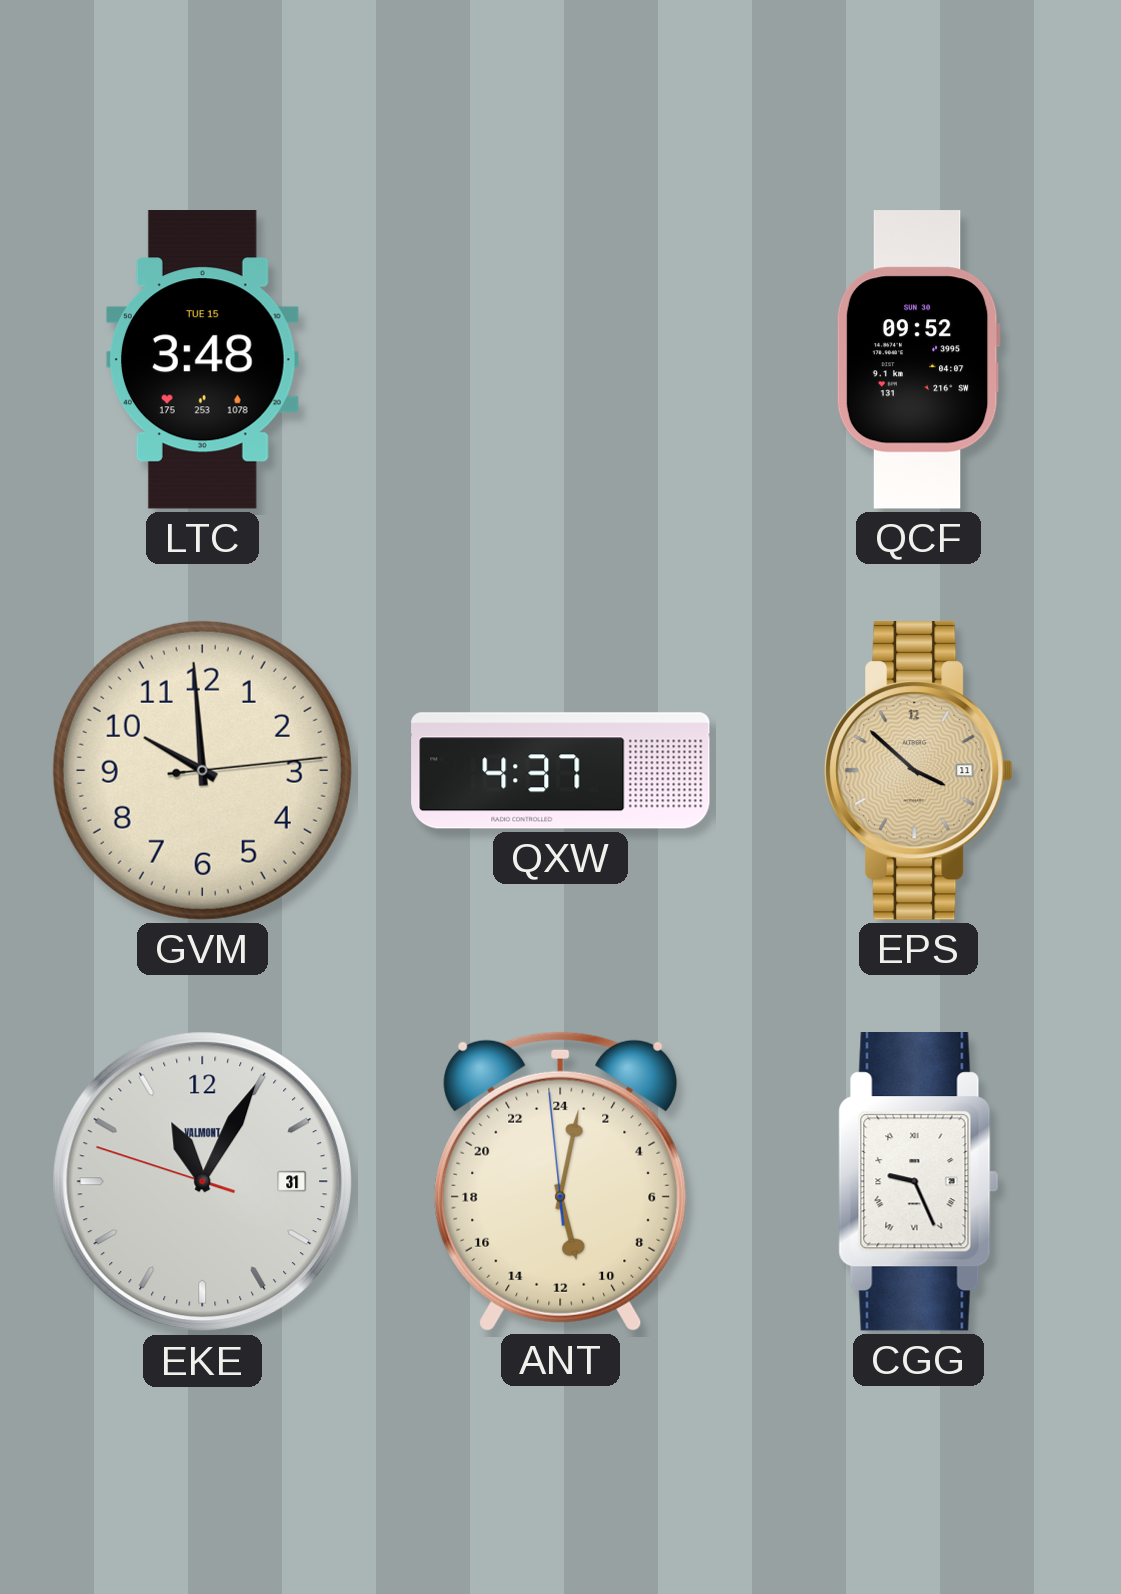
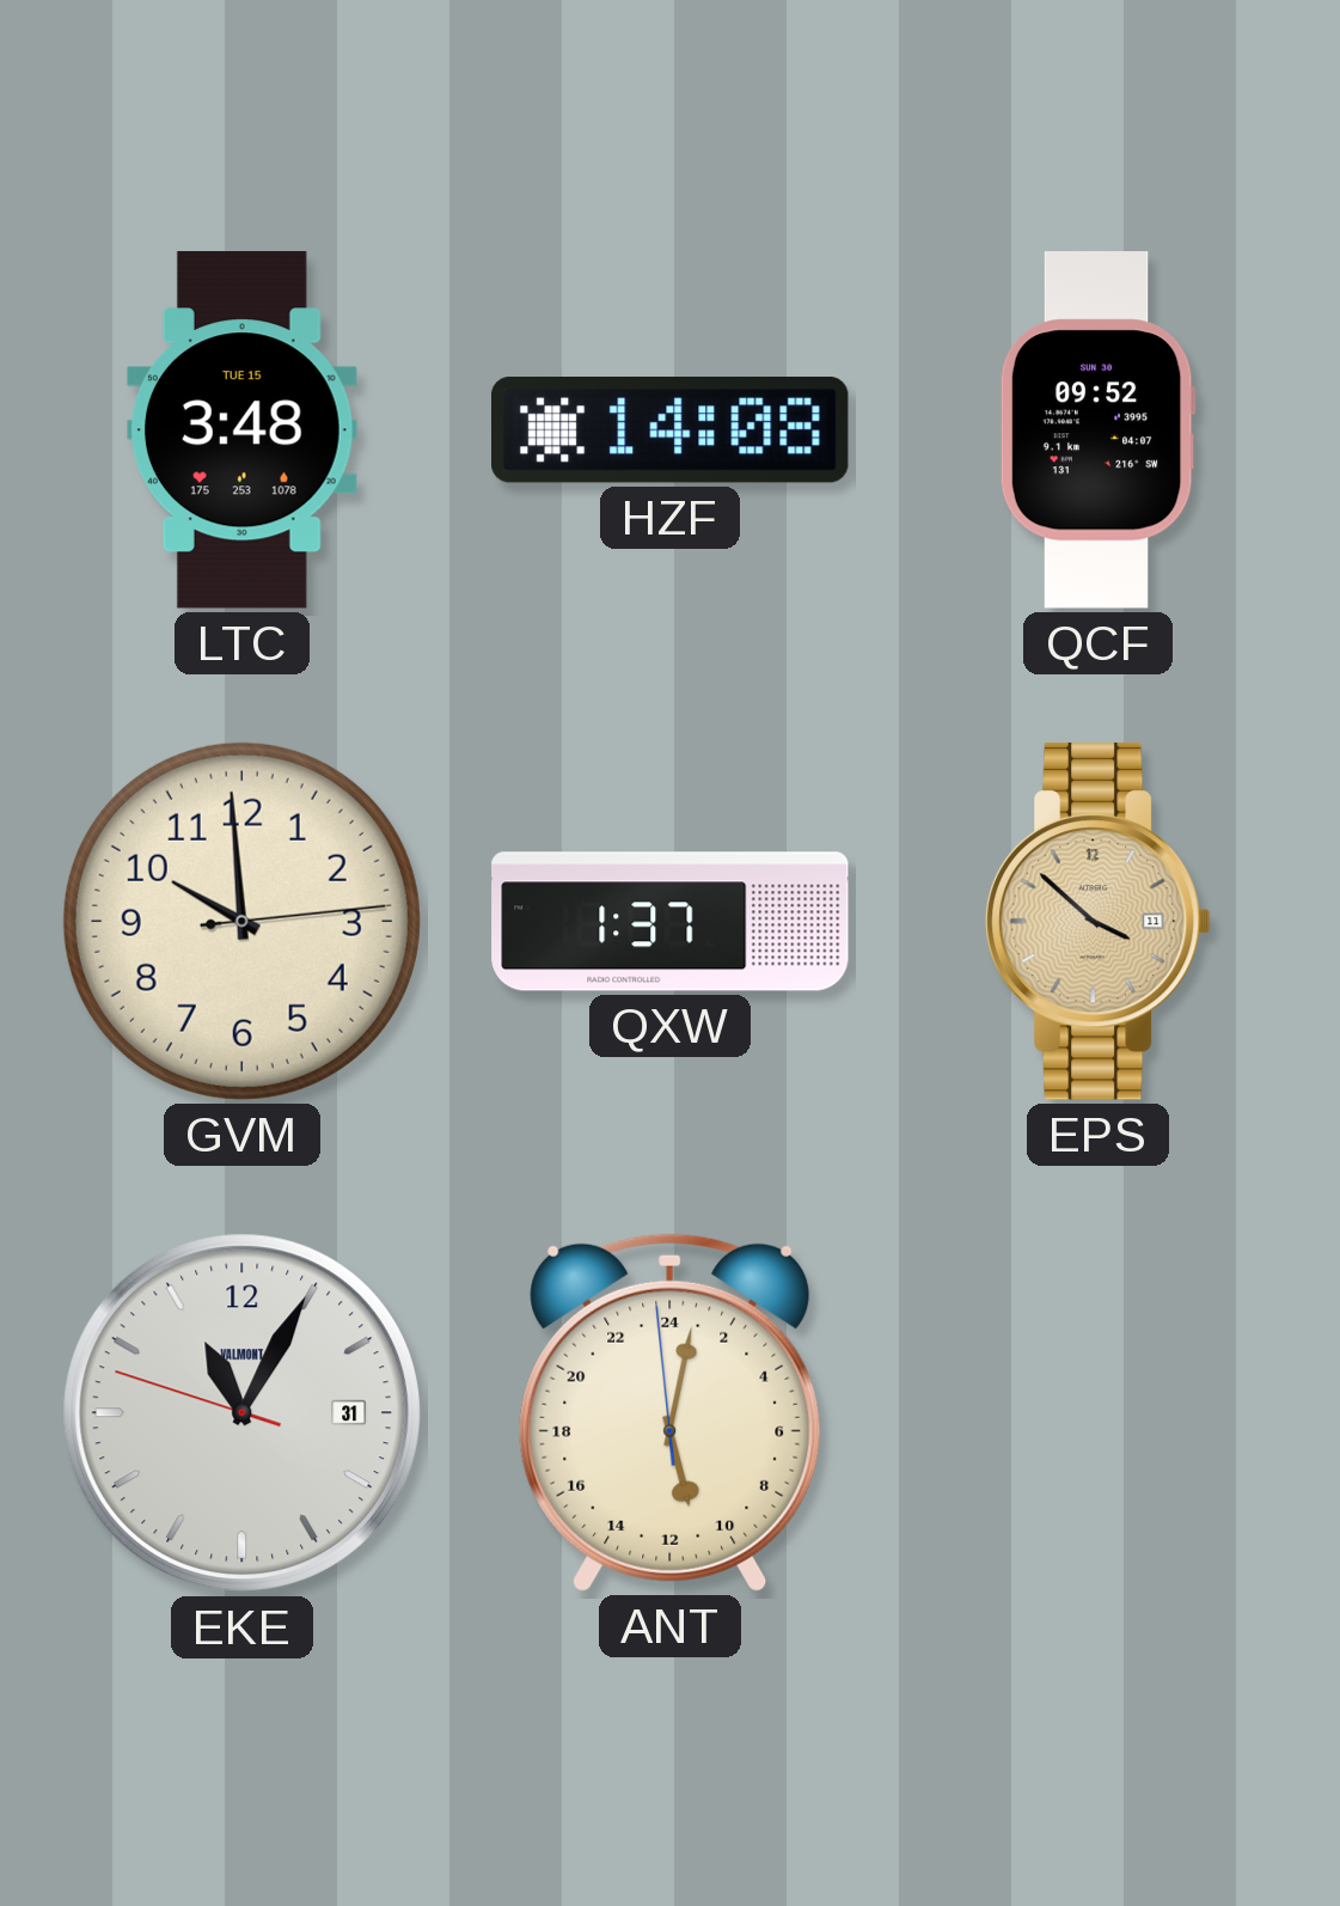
HZF: none -> 14:08 (671, 430)
QXW: 4:37 -> 1:37 (671, 922)
CGG: 9:26 -> none (919, 1182)
